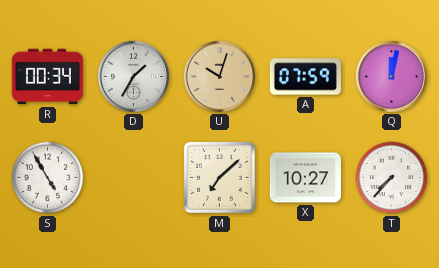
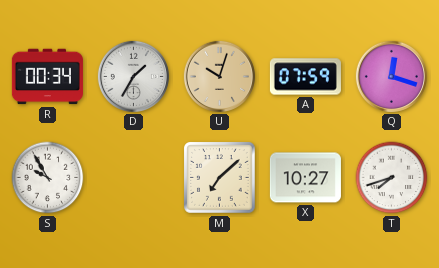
Q: 12:02 -> 12:18 (391, 76)
S: 4:55 -> 9:55 (48, 178)
T: 7:37 -> 7:42 (392, 178)
